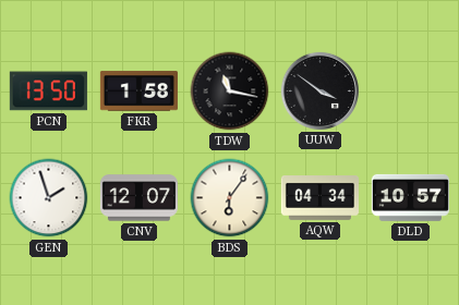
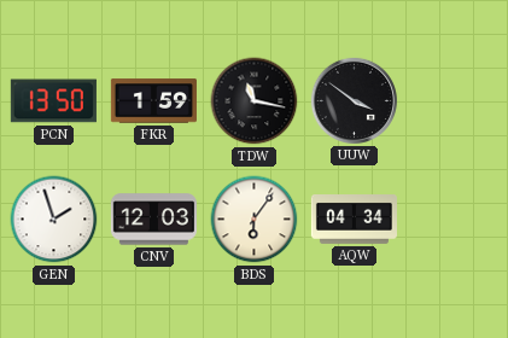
FKR: 1:58 -> 1:59 (153, 101)
CNV: 12:07 -> 12:03 (153, 220)
DLD: 10:57 -> none (410, 197)
